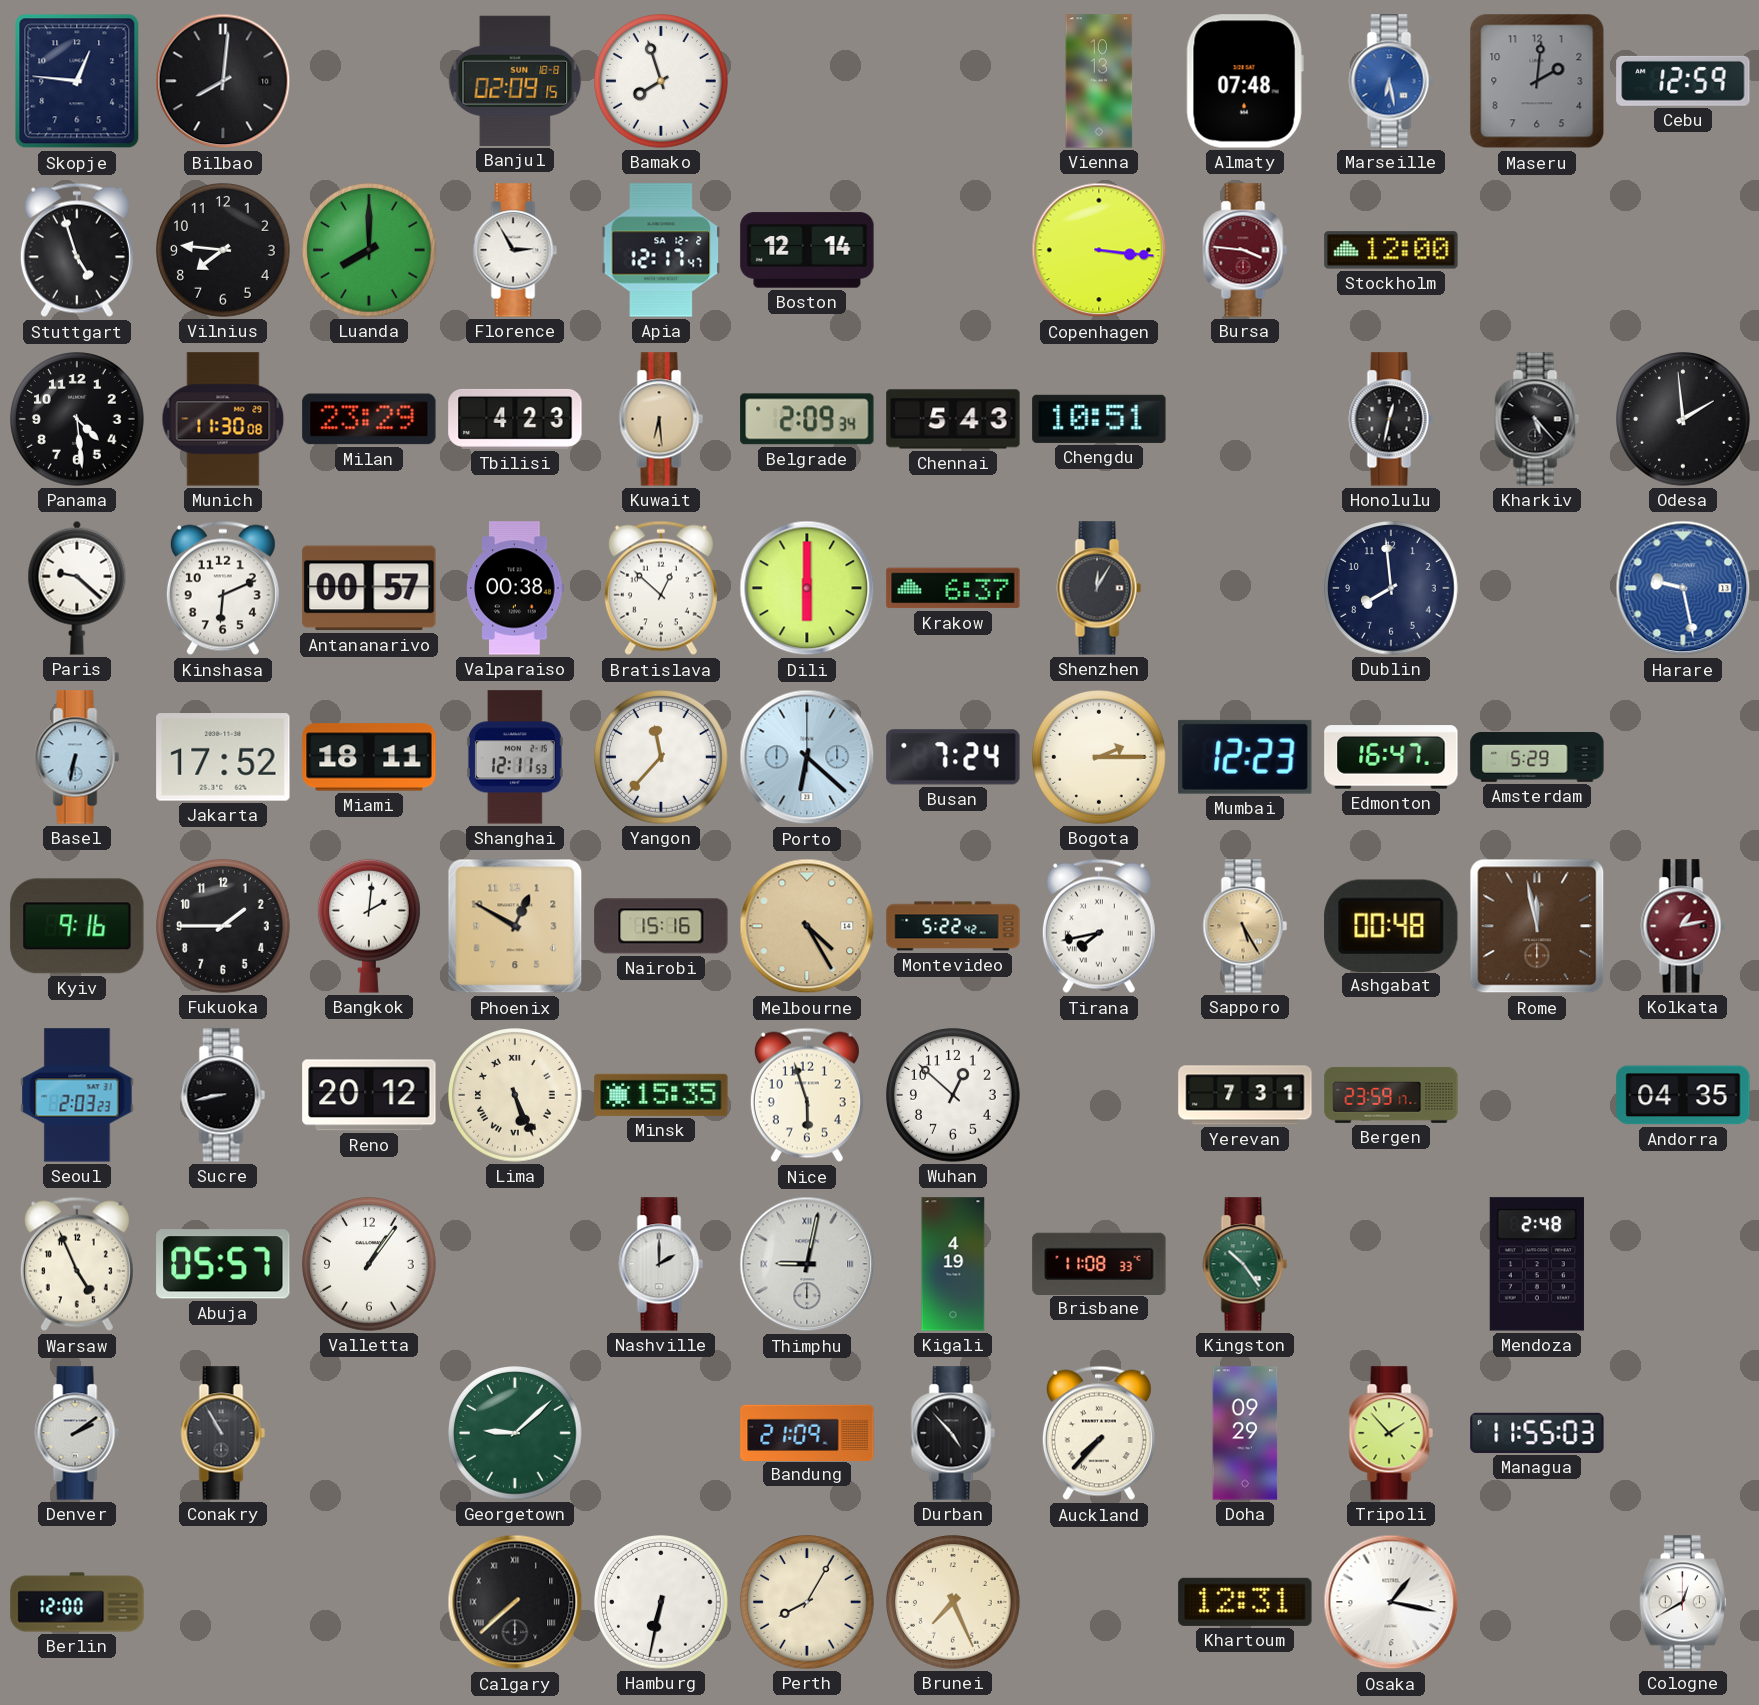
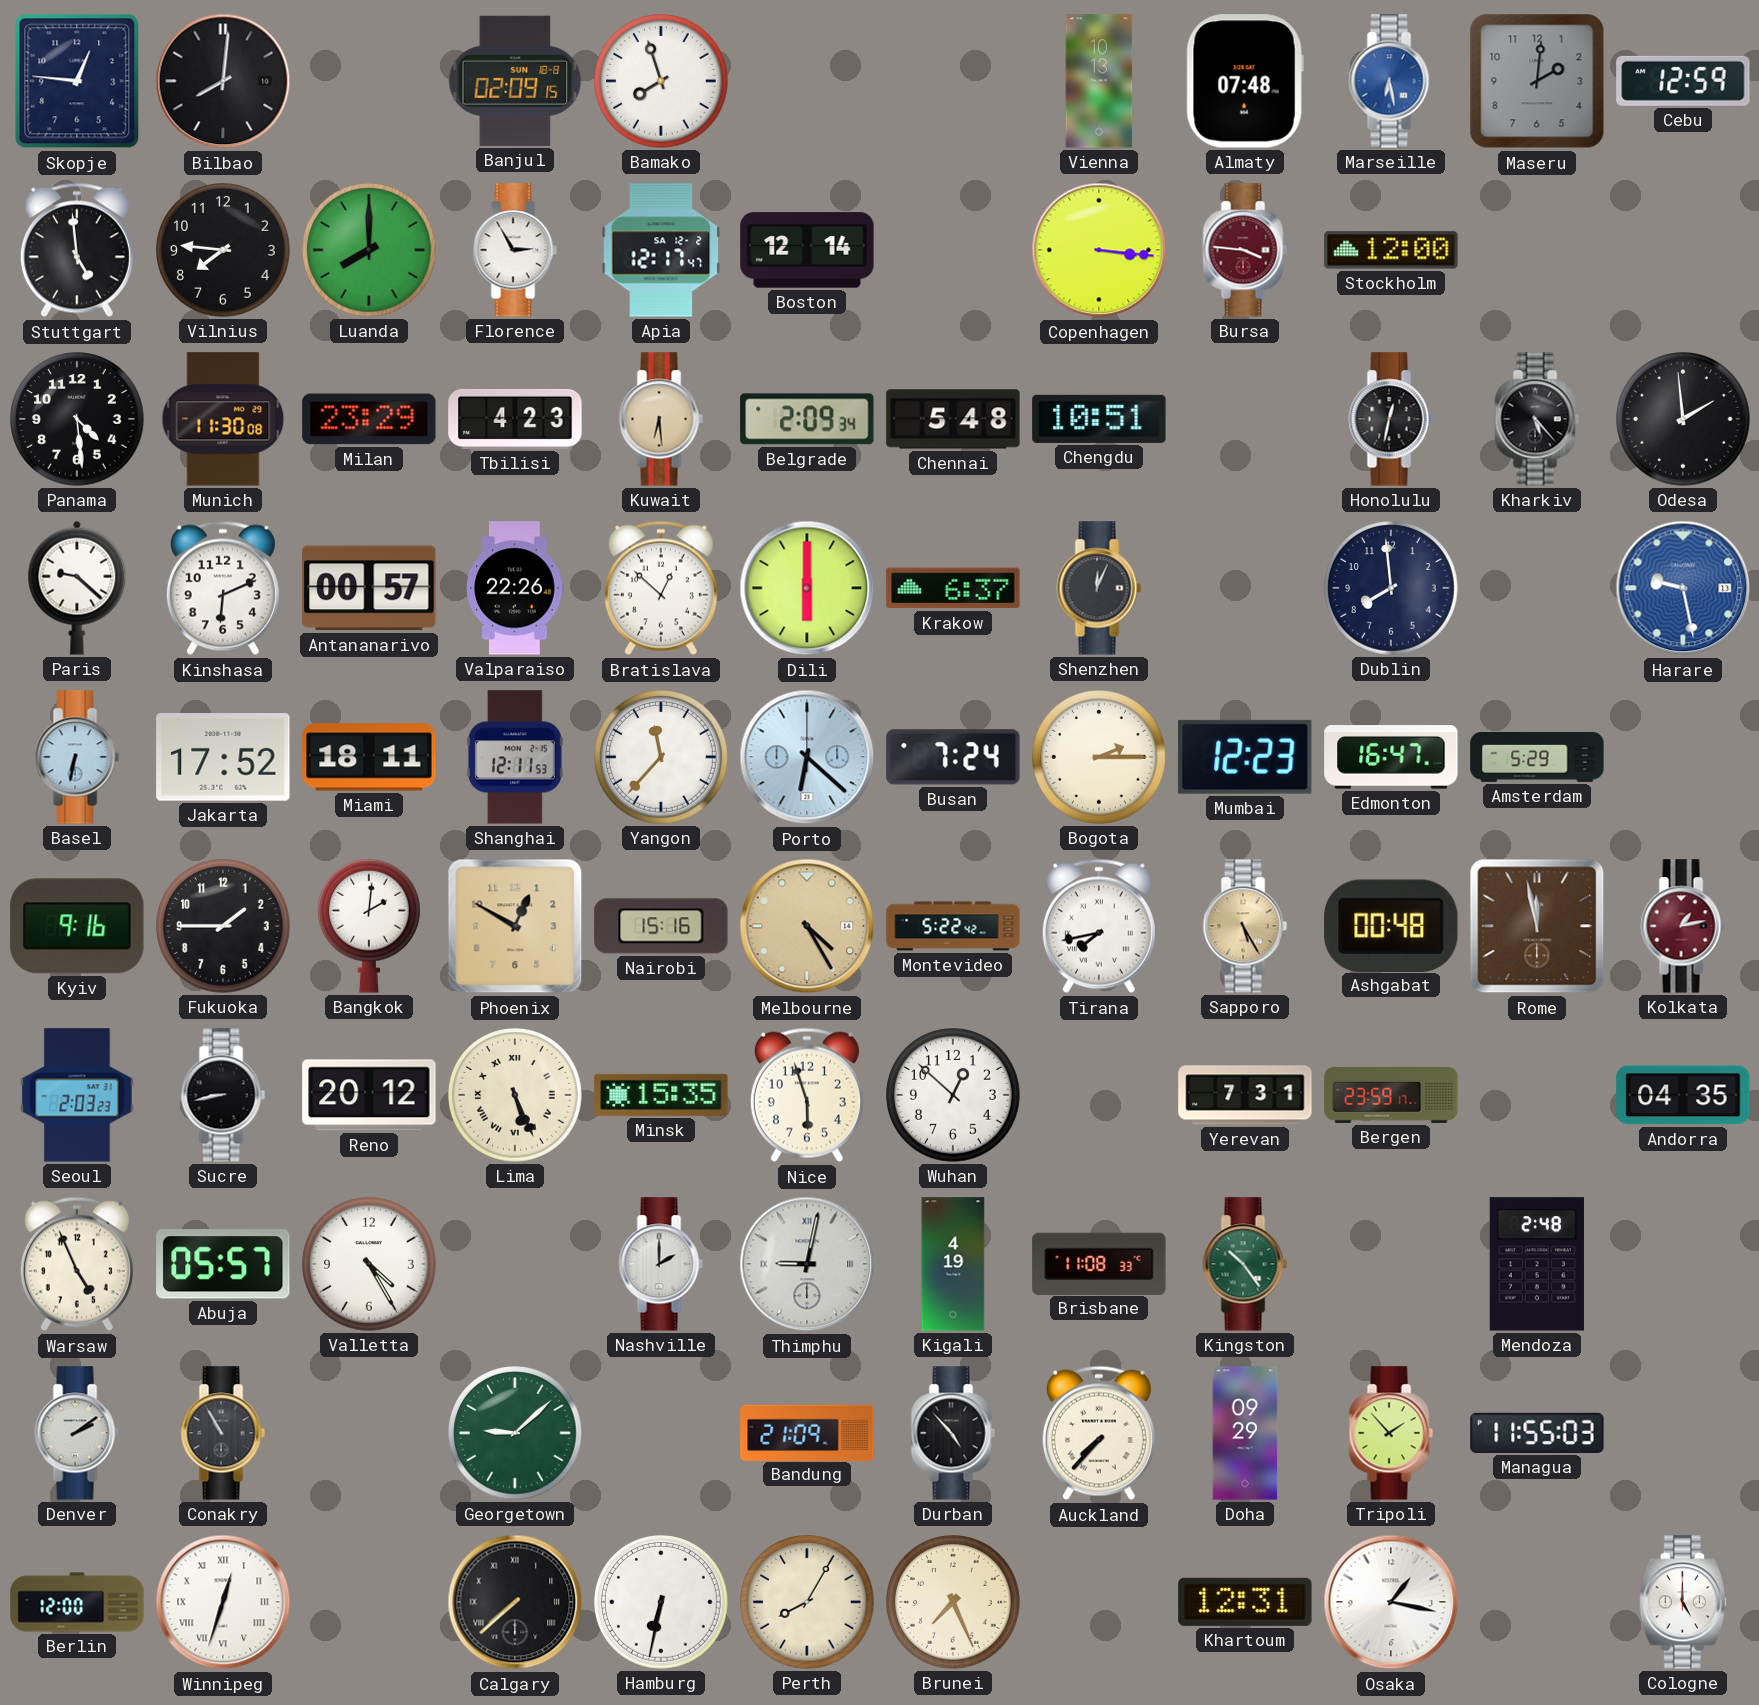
Stuttgart: 4:57 -> 4:59 (77, 250)
Chennai: 5:43 -> 5:48 (953, 419)
Valparaiso: 00:38 -> 22:26 (515, 588)
Shenzhen: 12:05 -> 12:04 (1099, 588)
Valletta: 1:06 -> 4:25 (370, 1265)
Winnipeg: none -> 12:33 (223, 1602)
Cologne: 12:40 -> 5:00 (1683, 1602)
